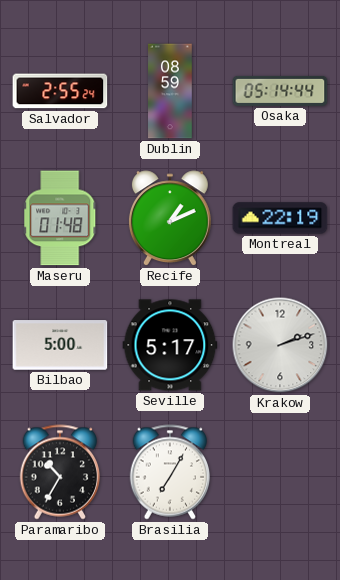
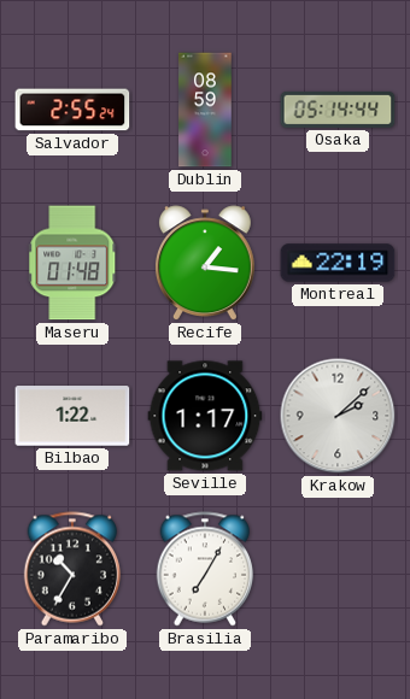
Recife: 1:11 -> 1:16 (205, 264)
Bilbao: 5:00 -> 1:22 (72, 416)
Seville: 5:17 -> 1:17 (205, 416)
Krakow: 2:12 -> 2:08 (338, 416)
